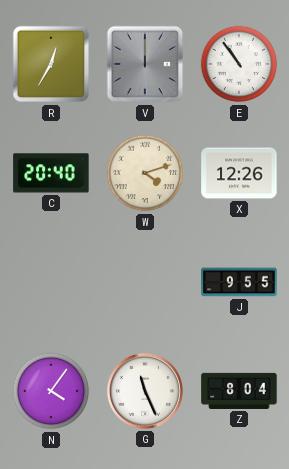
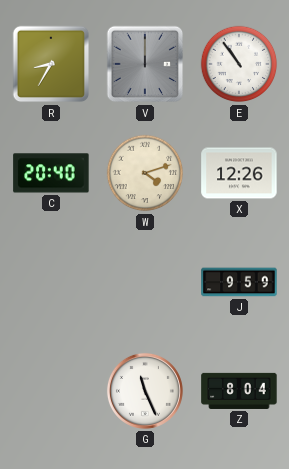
R: 12:35 -> 8:35 (51, 64)
J: 9:55 -> 9:59 (239, 282)
N: 4:06 -> none (51, 391)
